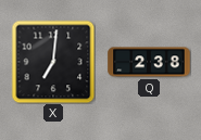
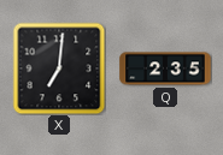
Q: 2:38 -> 2:35 (165, 68)
